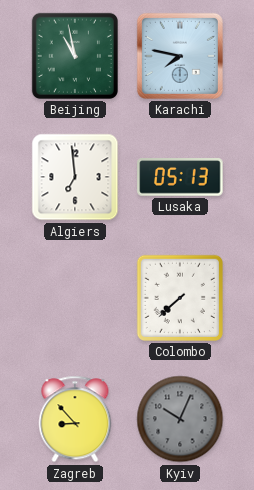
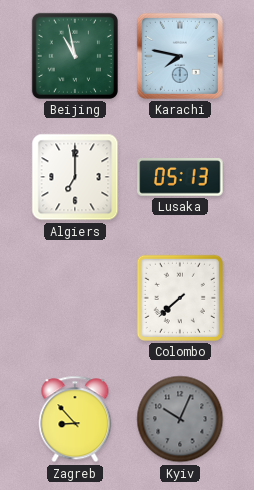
Algiers: 6:59 -> 7:00 (75, 177)
